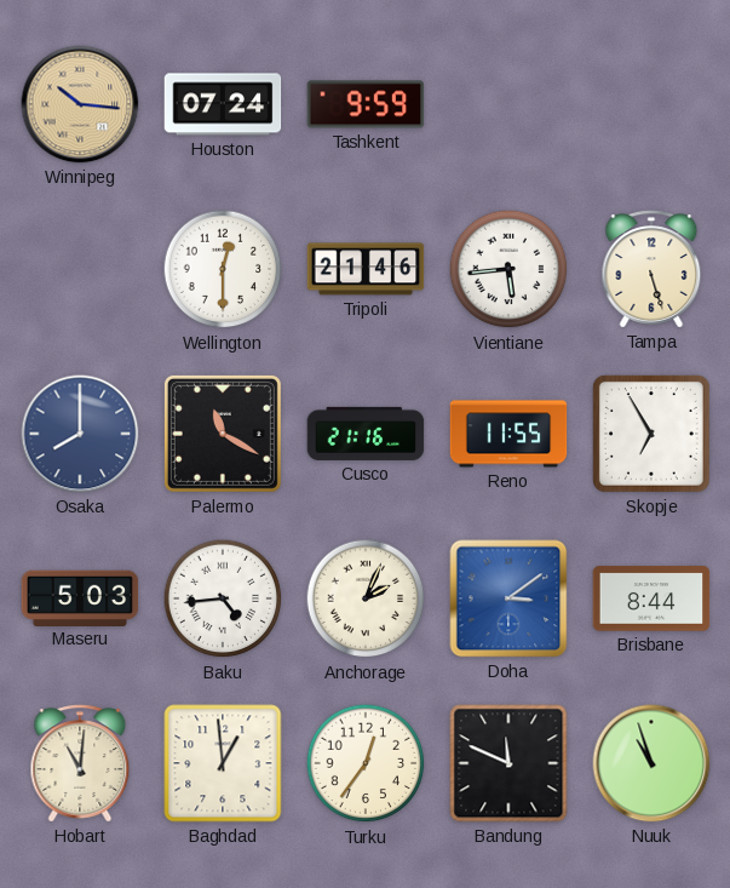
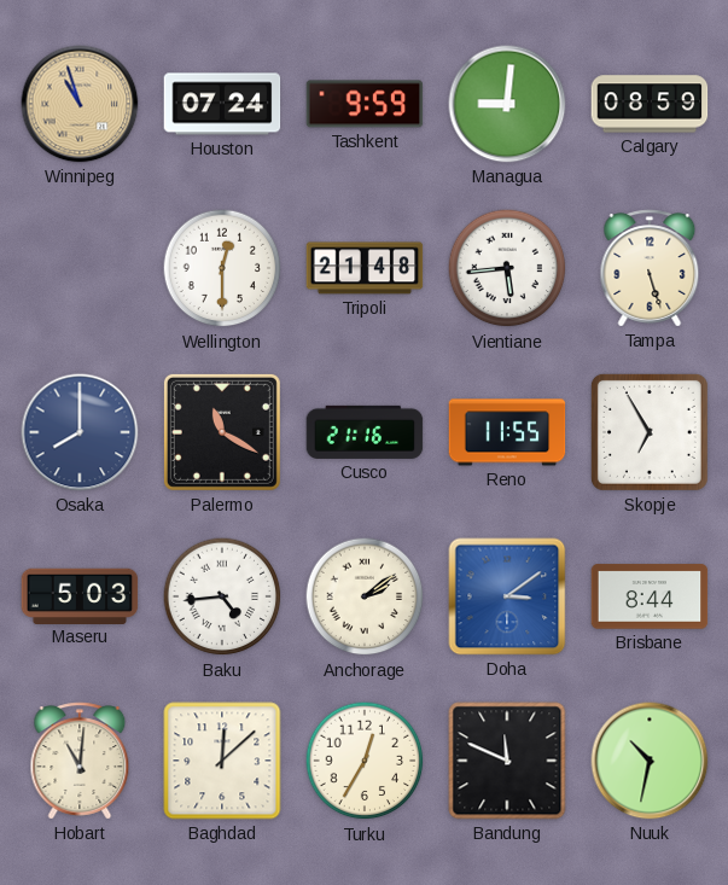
Winnipeg: 10:16 -> 10:57 (80, 104)
Managua: none -> 9:01 (507, 104)
Calgary: none -> 08:59 (650, 104)
Tripoli: 21:46 -> 21:48 (365, 268)
Anchorage: 2:04 -> 2:09 (365, 596)
Baghdad: 12:59 -> 12:08 (222, 761)
Turku: 12:36 -> 12:35 (365, 761)
Nuuk: 10:57 -> 10:32 (650, 761)
